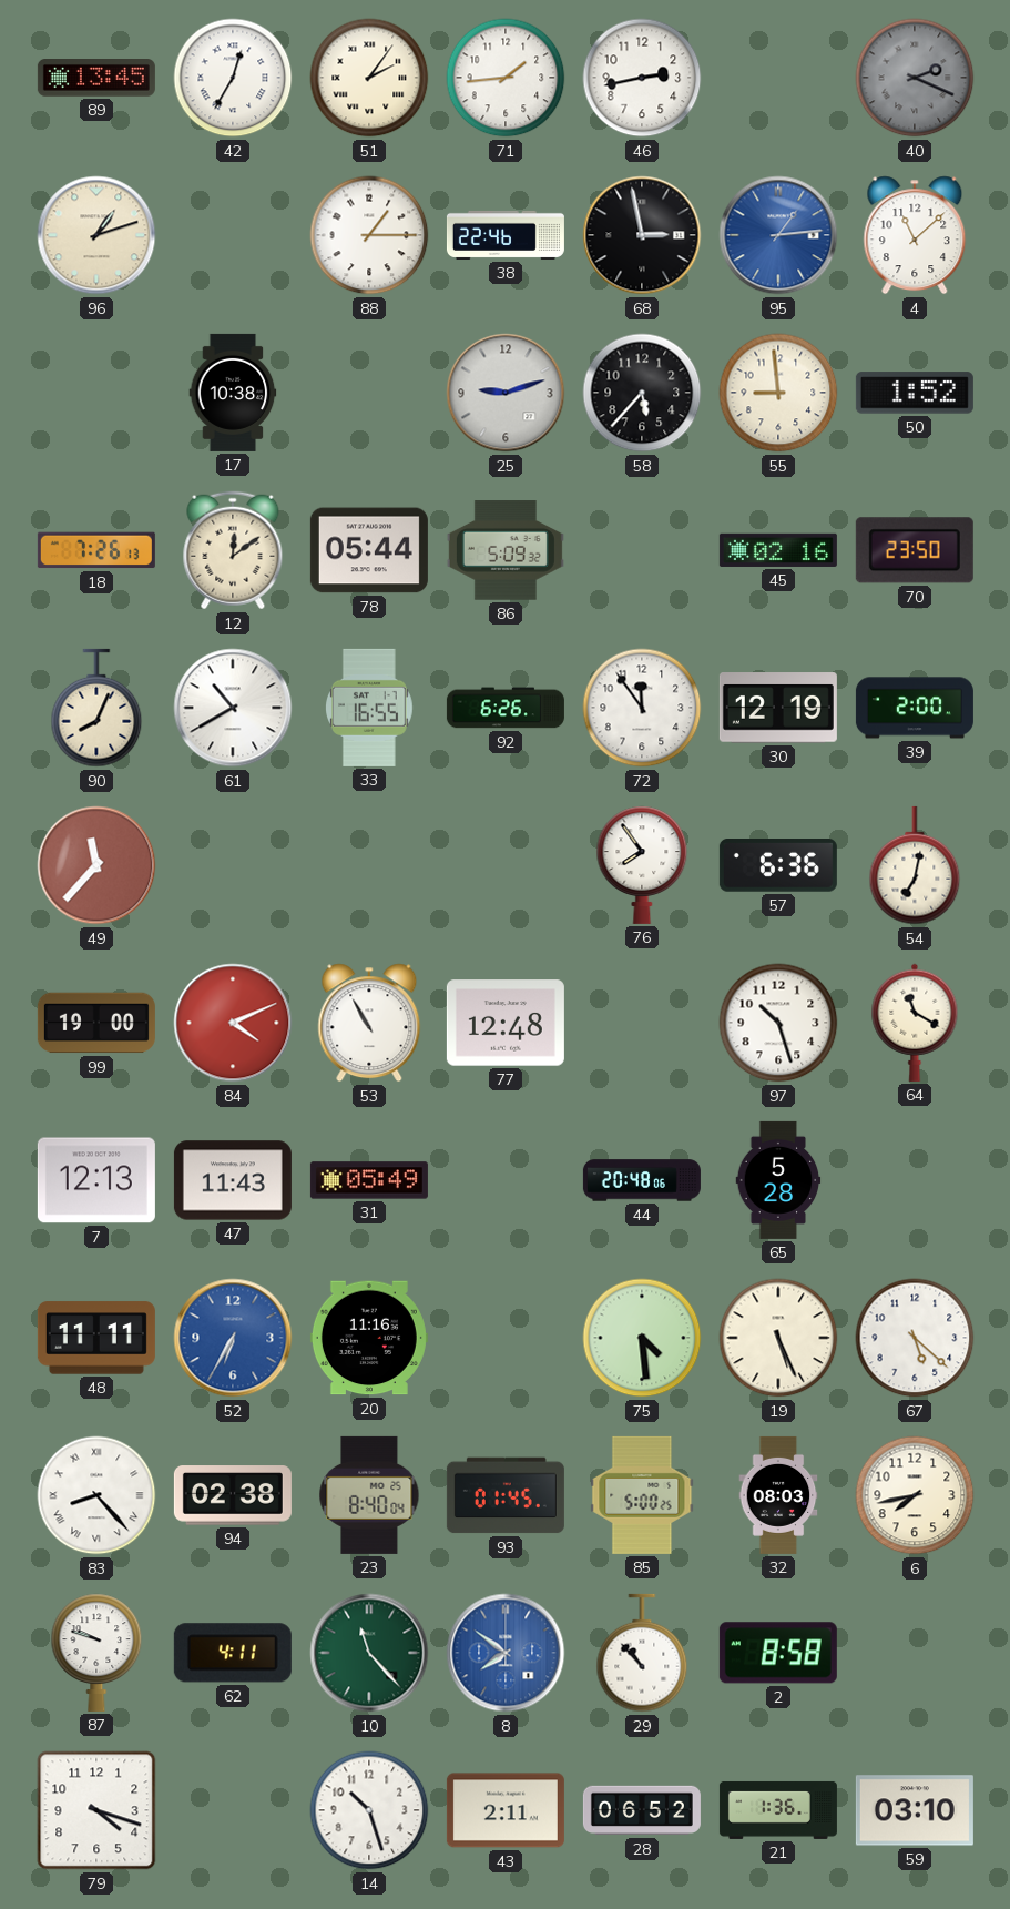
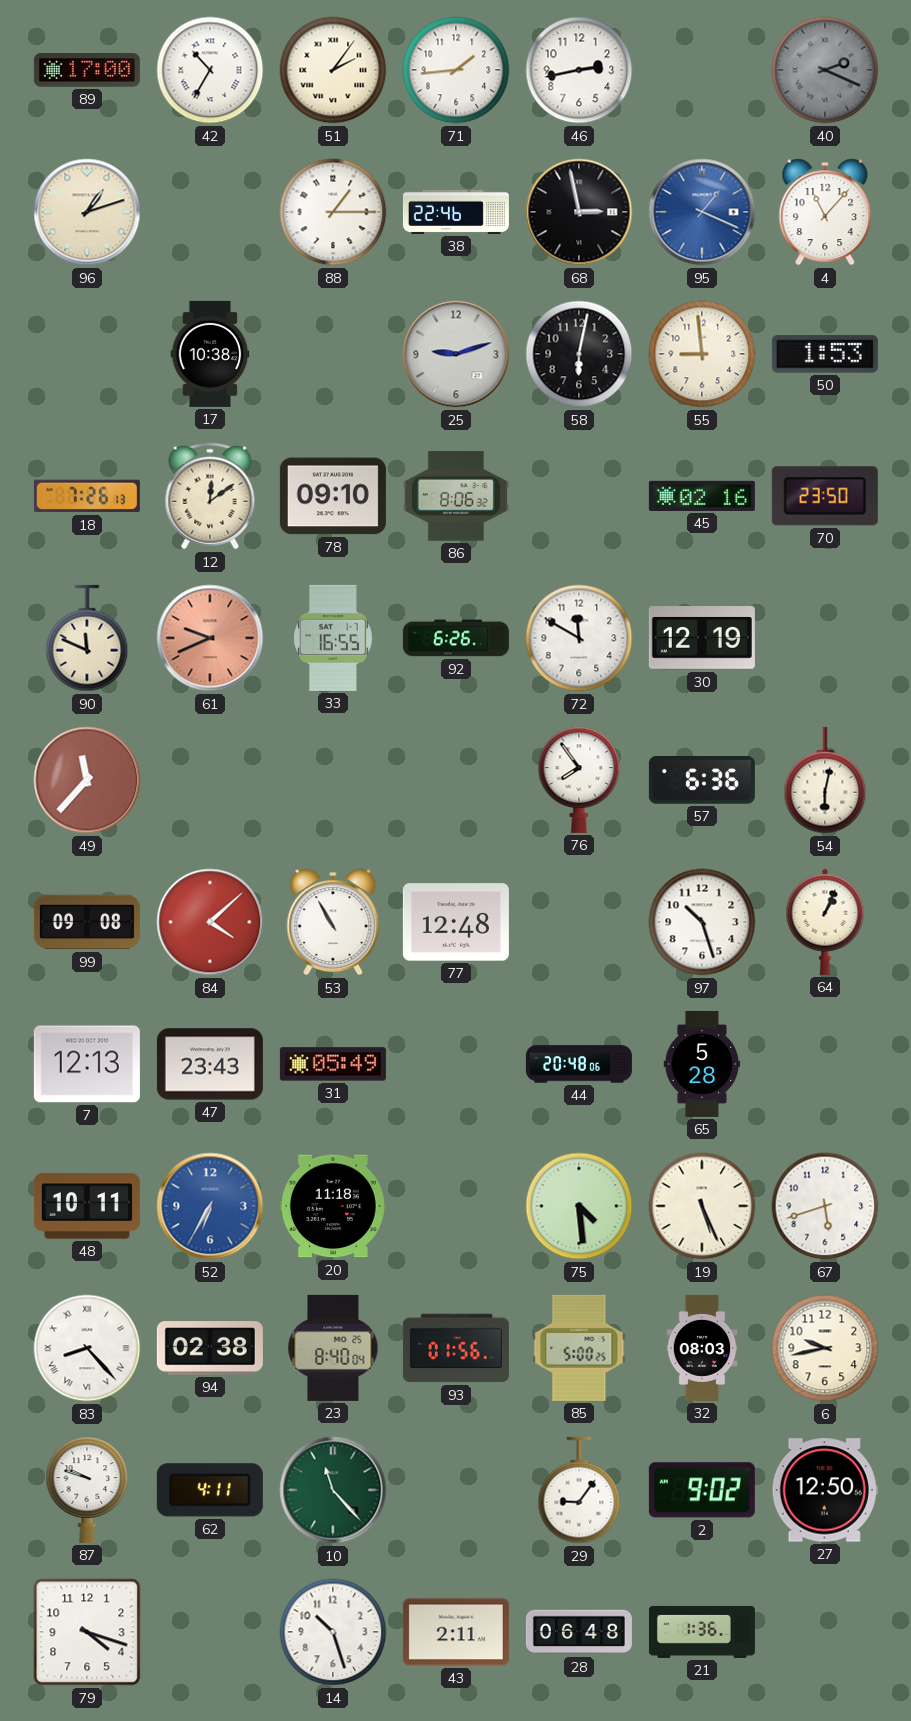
89: 13:45 -> 17:00 (87, 71)
42: 12:35 -> 10:35 (210, 70)
95: 1:14 -> 1:19 (702, 212)
4: 11:08 -> 11:07 (825, 212)
58: 5:37 -> 6:02 (579, 354)
50: 1:52 -> 1:53 (825, 354)
78: 05:44 -> 09:10 (333, 496)
86: 5:09 -> 8:06 (456, 496)
90: 8:04 -> 11:49 (87, 638)
61: 10:40 -> 9:41 (210, 638)
61 dial: white -> salmon (210, 638)
72: 11:54 -> 11:50 (579, 638)
39: 2:00 -> none (915, 708)
54: 7:02 -> 6:02 (825, 780)
99: 19:00 -> 09:08 (87, 922)
84: 4:11 -> 4:08 (210, 922)
64: 11:20 -> 1:04 (825, 922)
47: 11:43 -> 23:43 (210, 1064)
48: 11:11 -> 10:11 (87, 1206)
20: 11:16 -> 11:18 (333, 1206)
67: 5:22 -> 5:42 (825, 1206)
93: 01:45 -> 01:56 (456, 1348)
6: 7:43 -> 9:43 (825, 1348)
8: 7:51 -> none (506, 1653)
29: 10:53 -> 9:06 (579, 1490)
2: 8:58 -> 9:02 (702, 1490)
27: none -> 12:50 (825, 1490)
28: 06:52 -> 06:48 (579, 1632)
59: 03:10 -> none (915, 1810)
